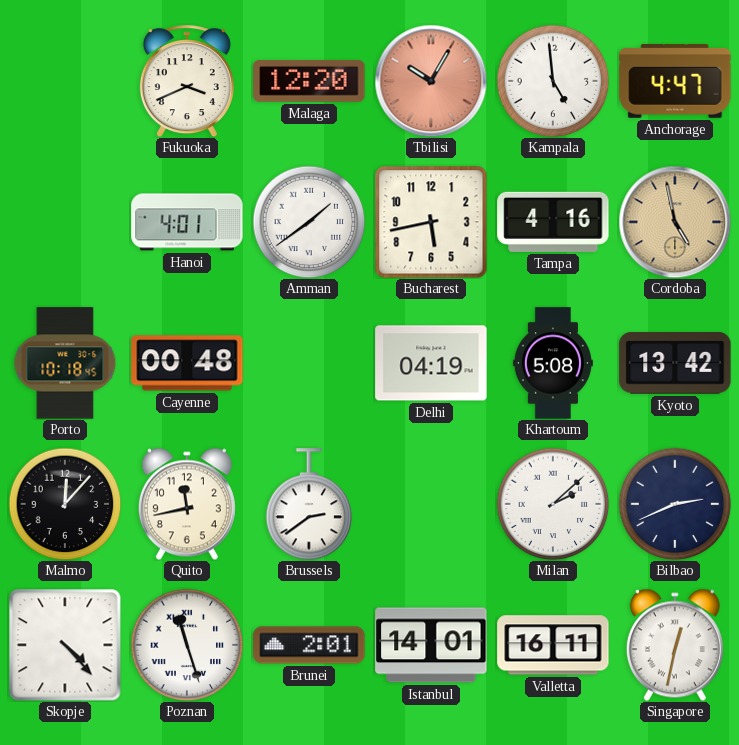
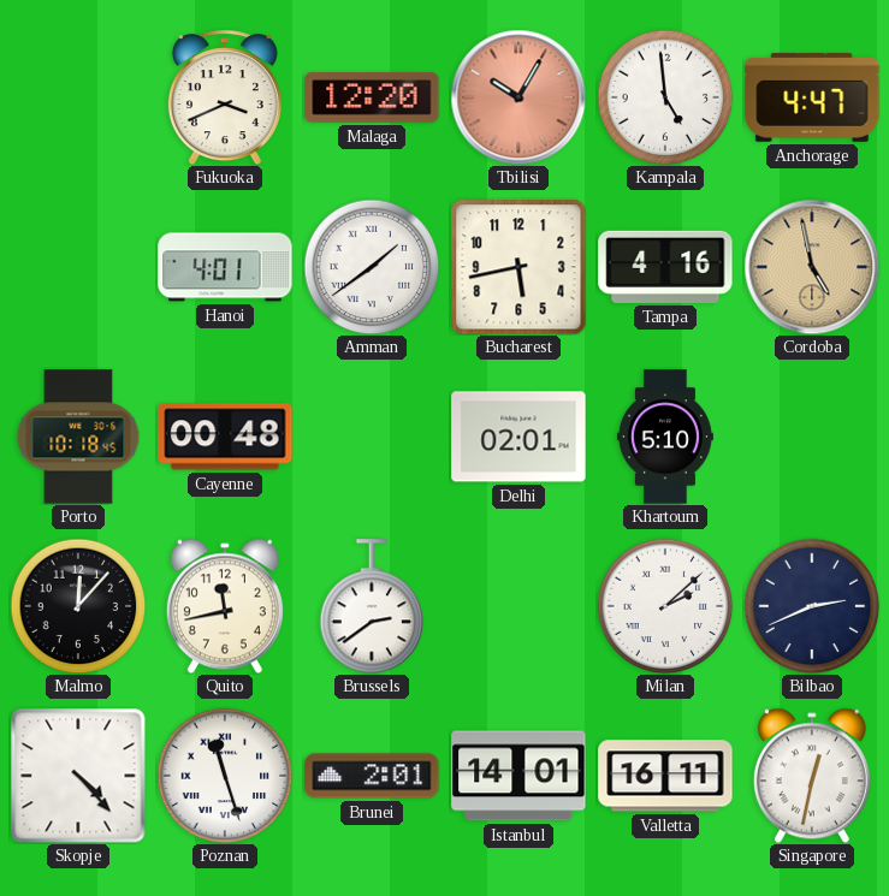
Delhi: 04:19 -> 02:01 (518, 437)
Khartoum: 5:08 -> 5:10 (665, 437)
Kyoto: 13:42 -> none (675, 363)
